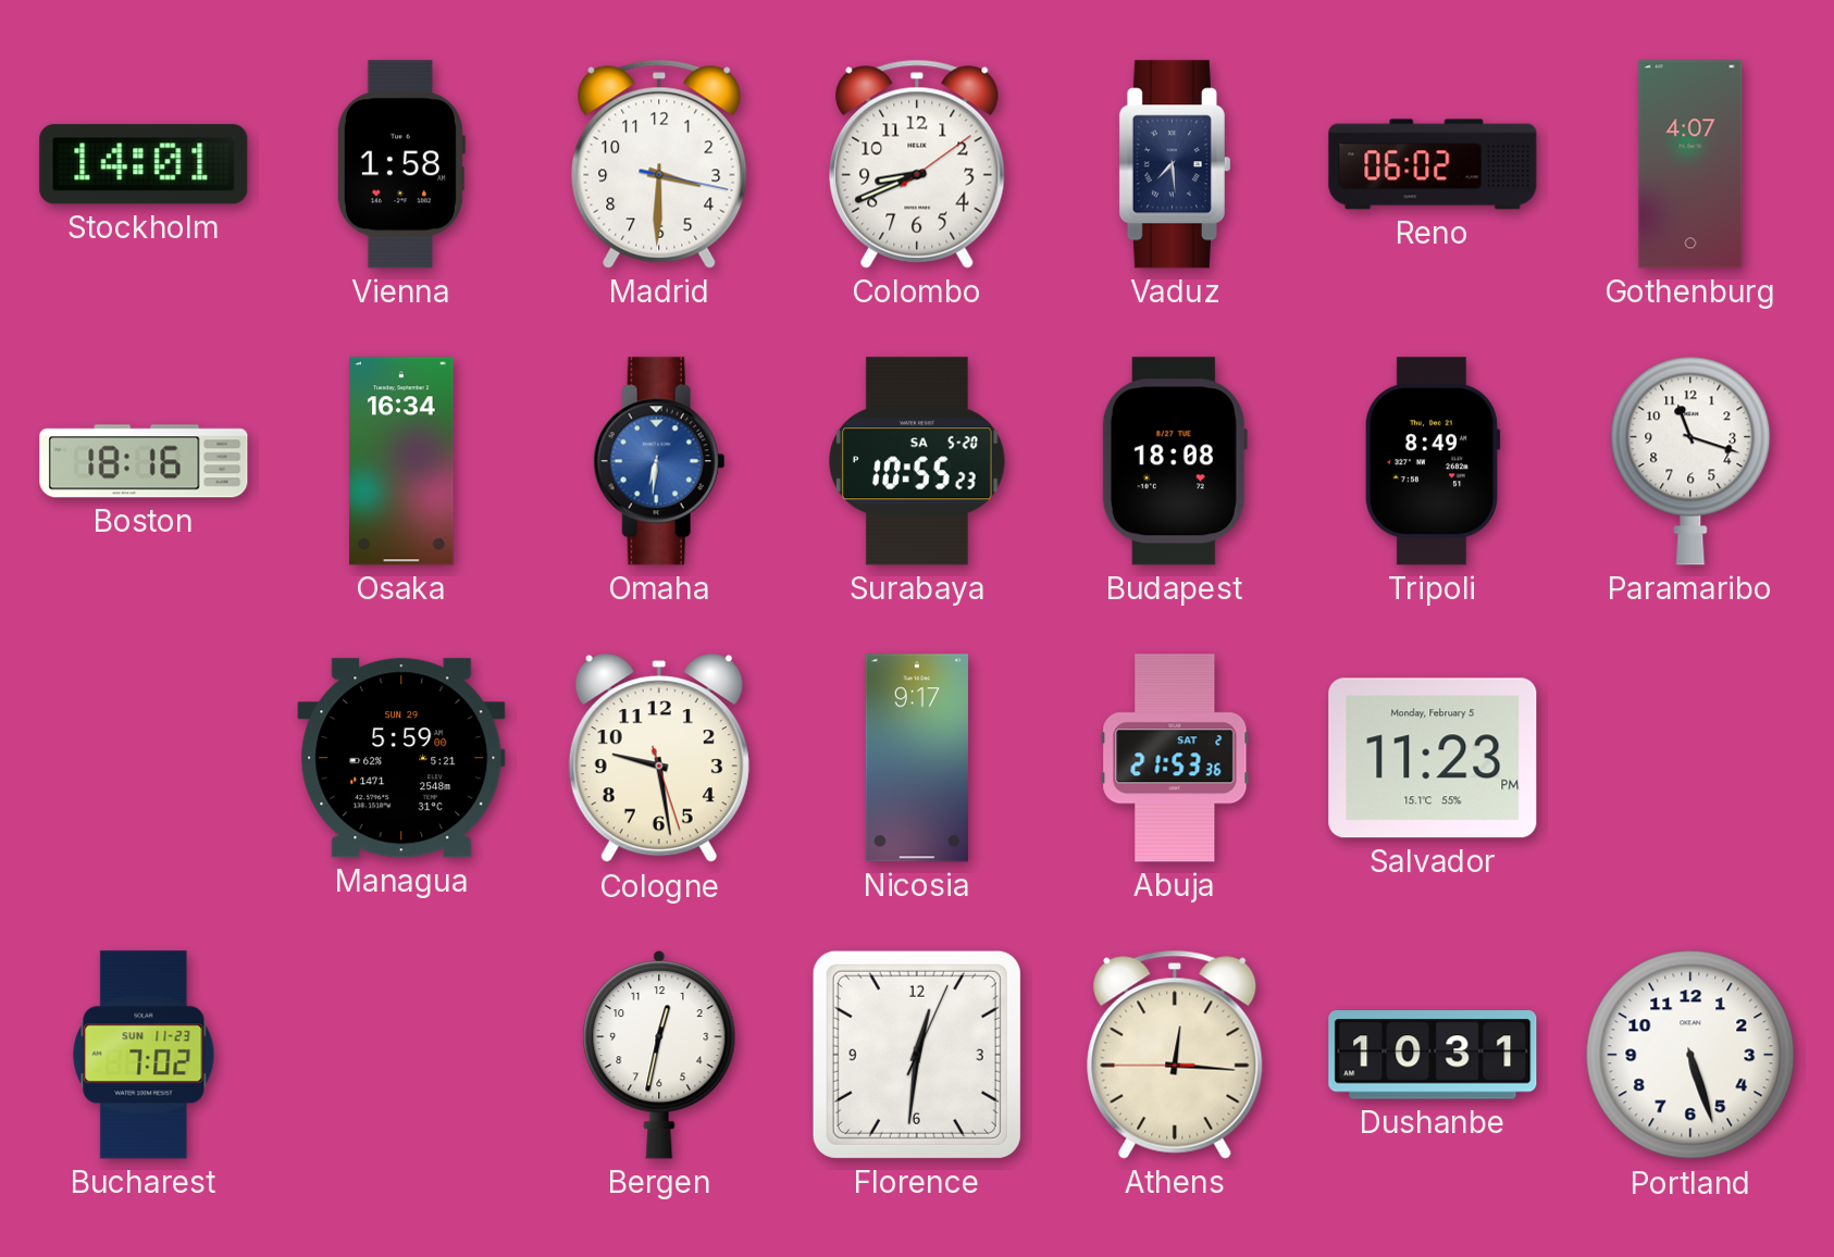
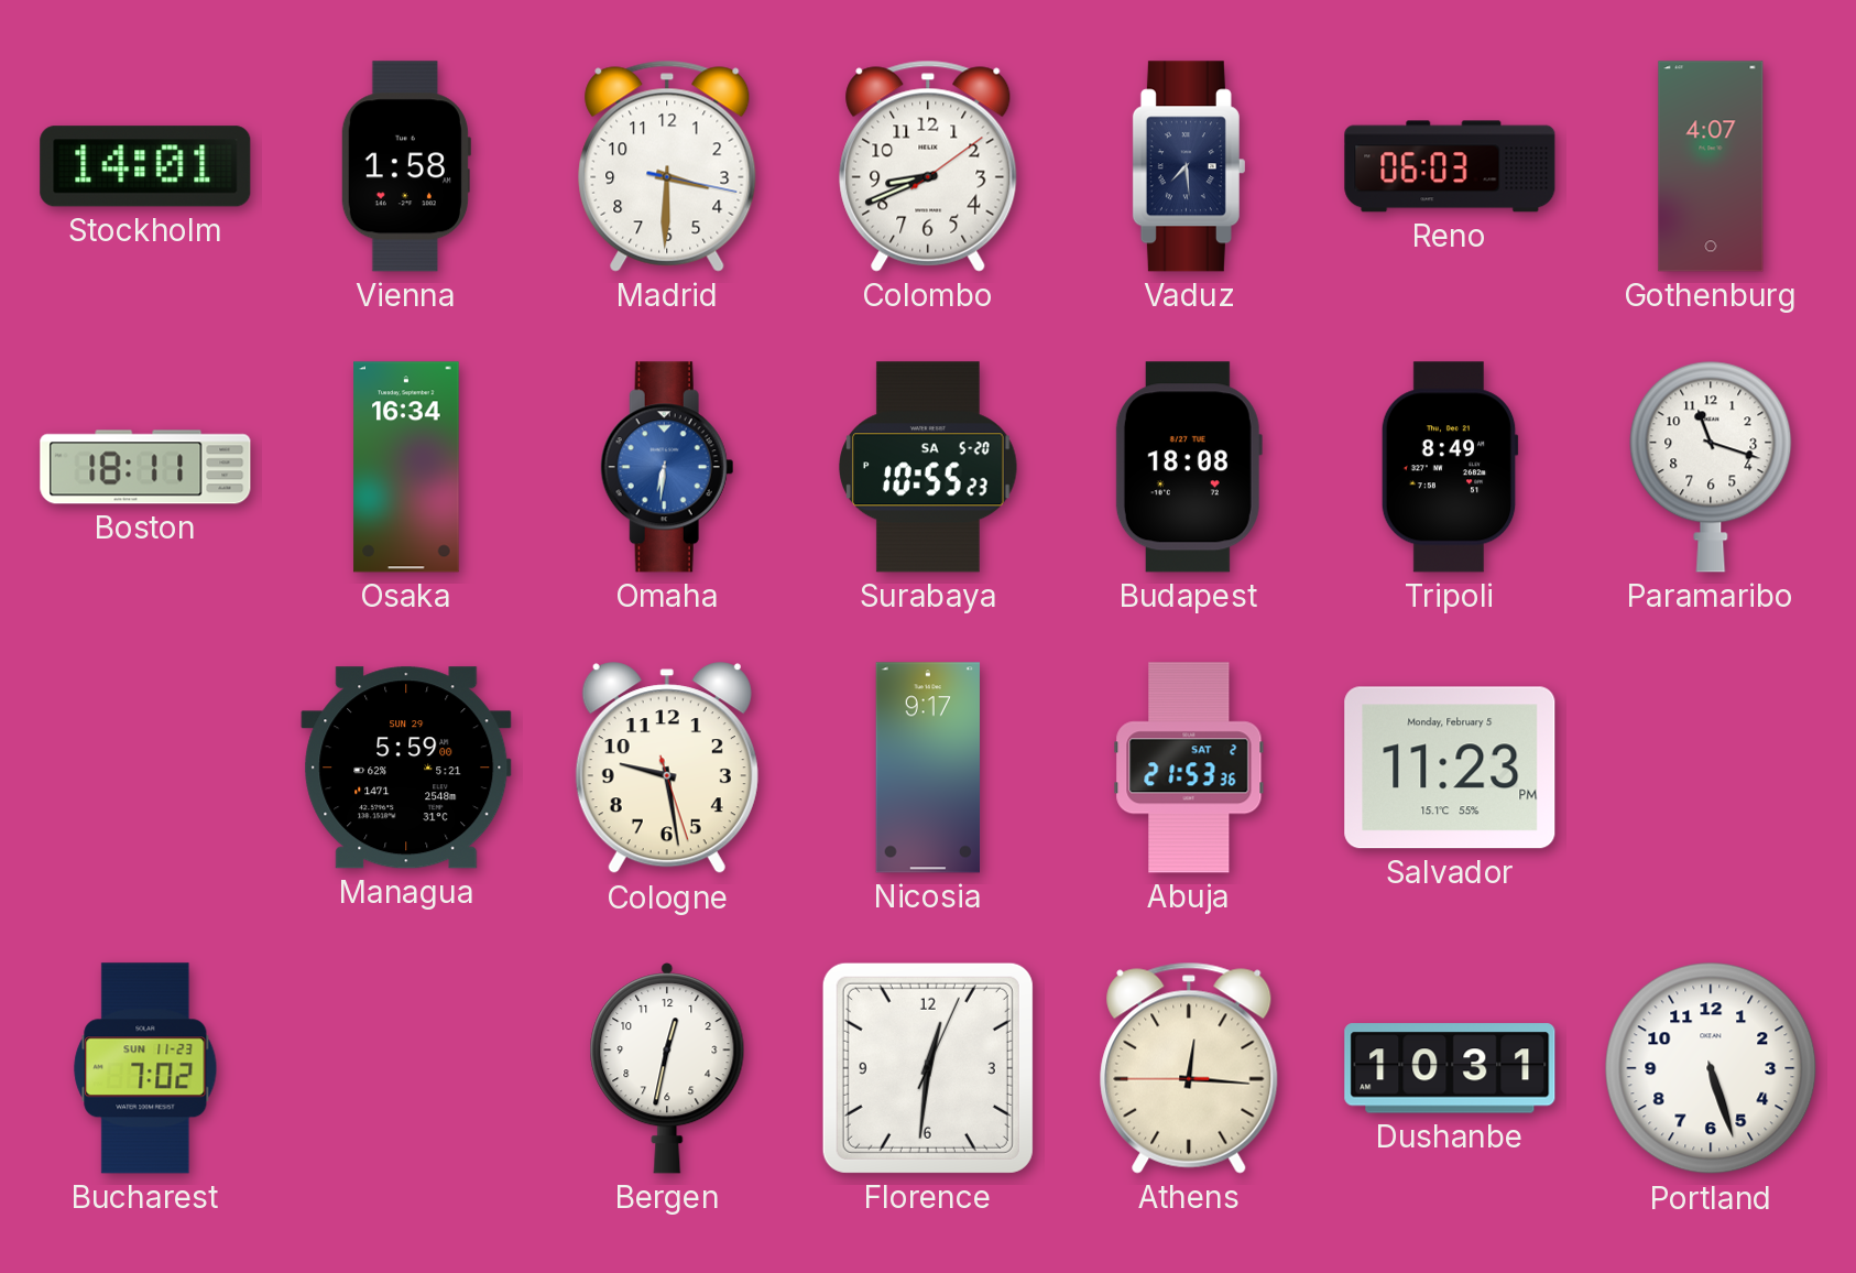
Reno: 06:02 -> 06:03 (1450, 166)
Boston: 18:16 -> 18:11 (145, 467)
